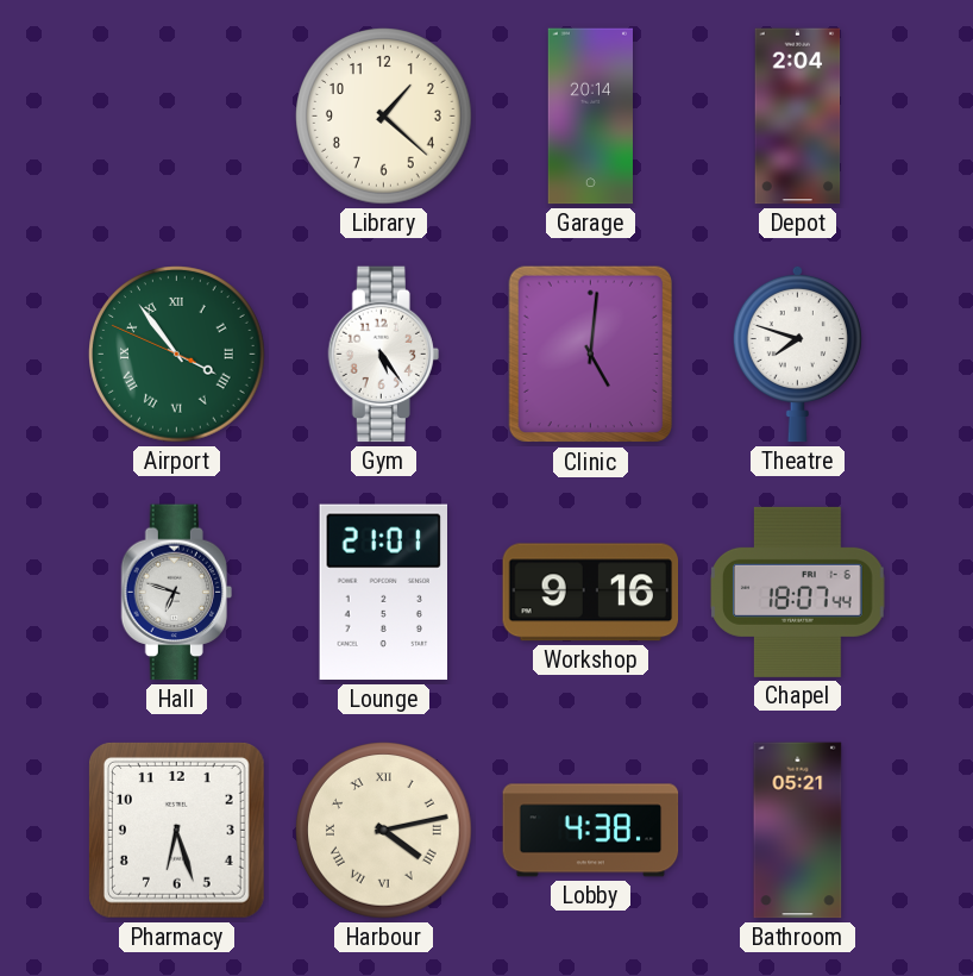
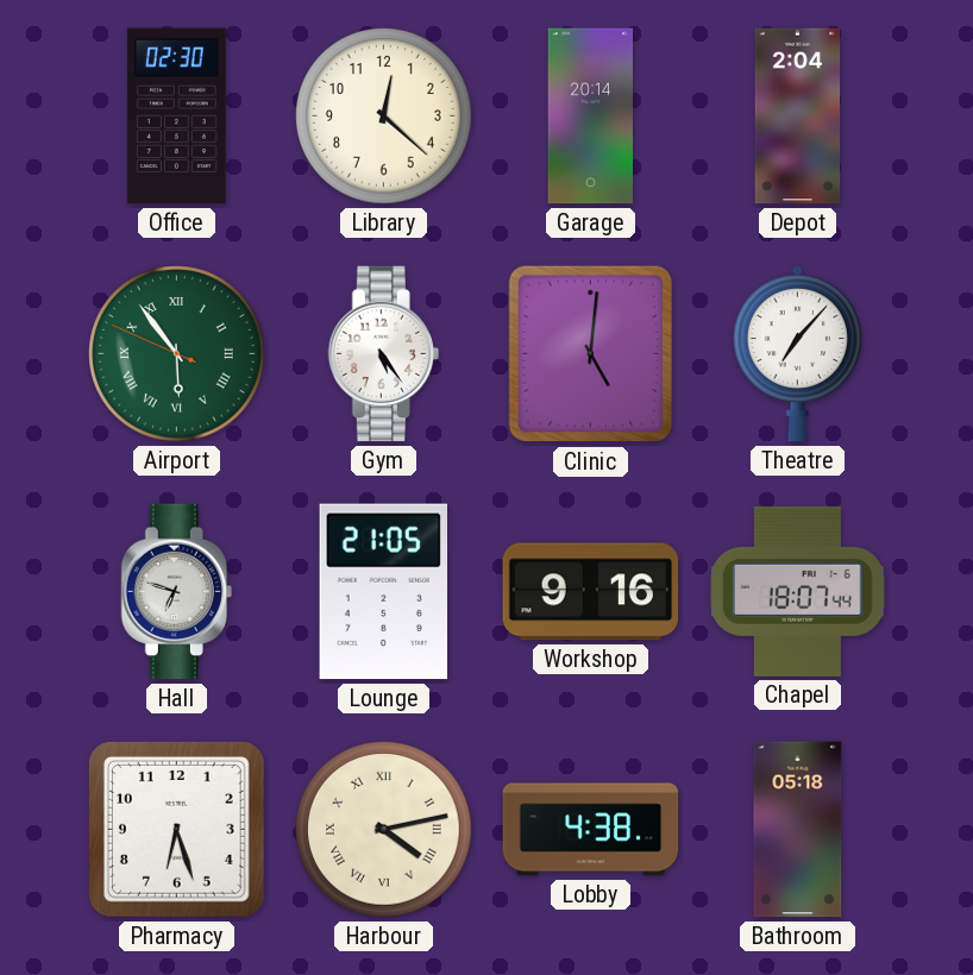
Office: none -> 02:30 (176, 117)
Library: 1:22 -> 12:22 (384, 117)
Airport: 3:53 -> 5:53 (177, 354)
Theatre: 7:48 -> 7:07 (797, 353)
Lounge: 21:01 -> 21:05 (383, 592)
Bathroom: 05:21 -> 05:18 (798, 830)
